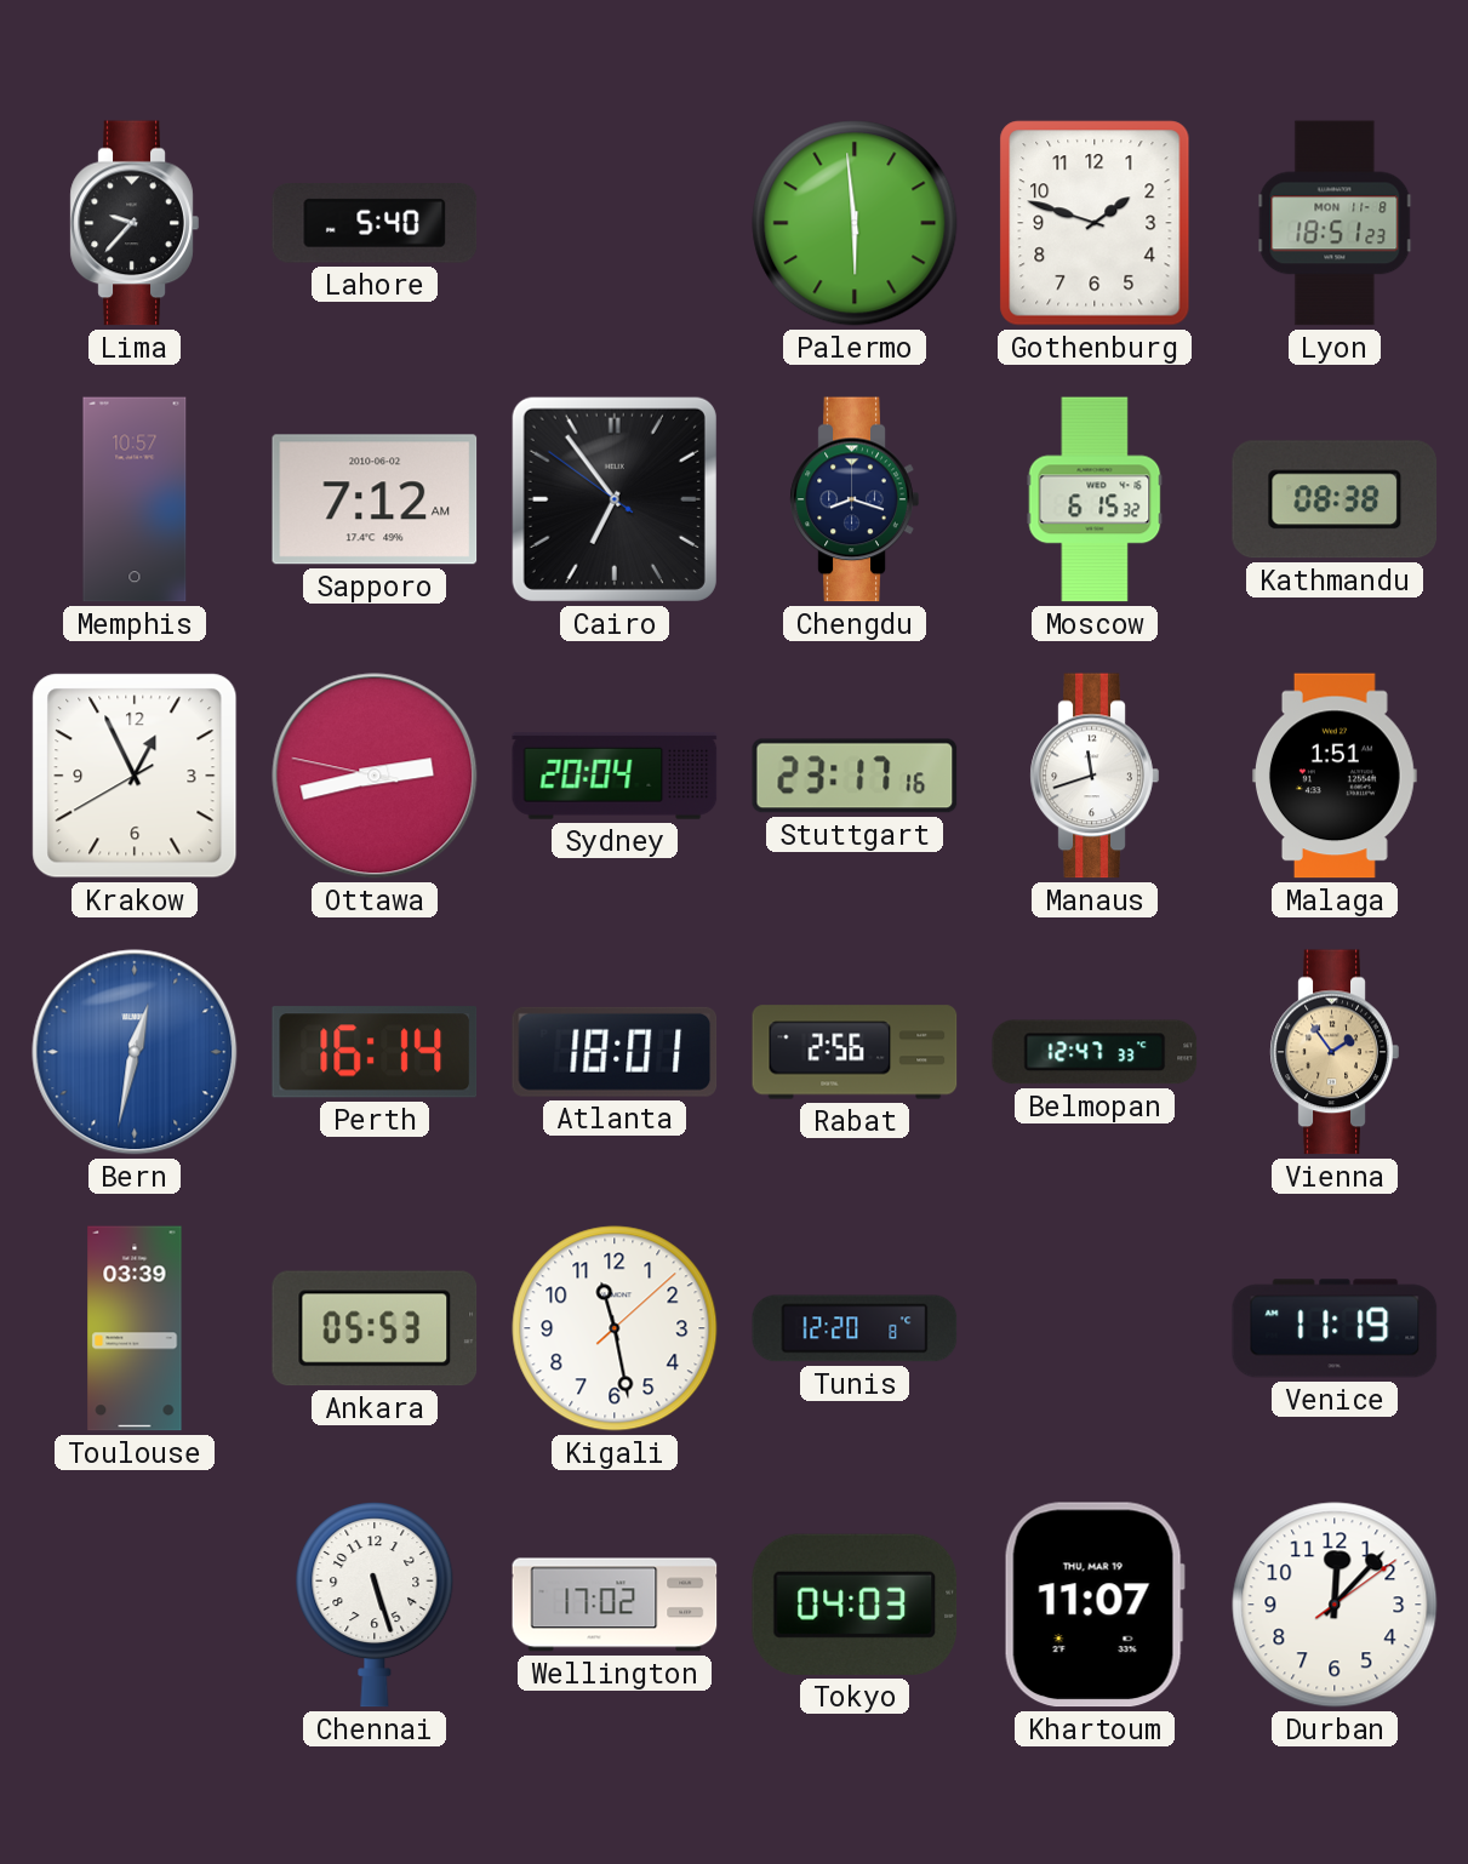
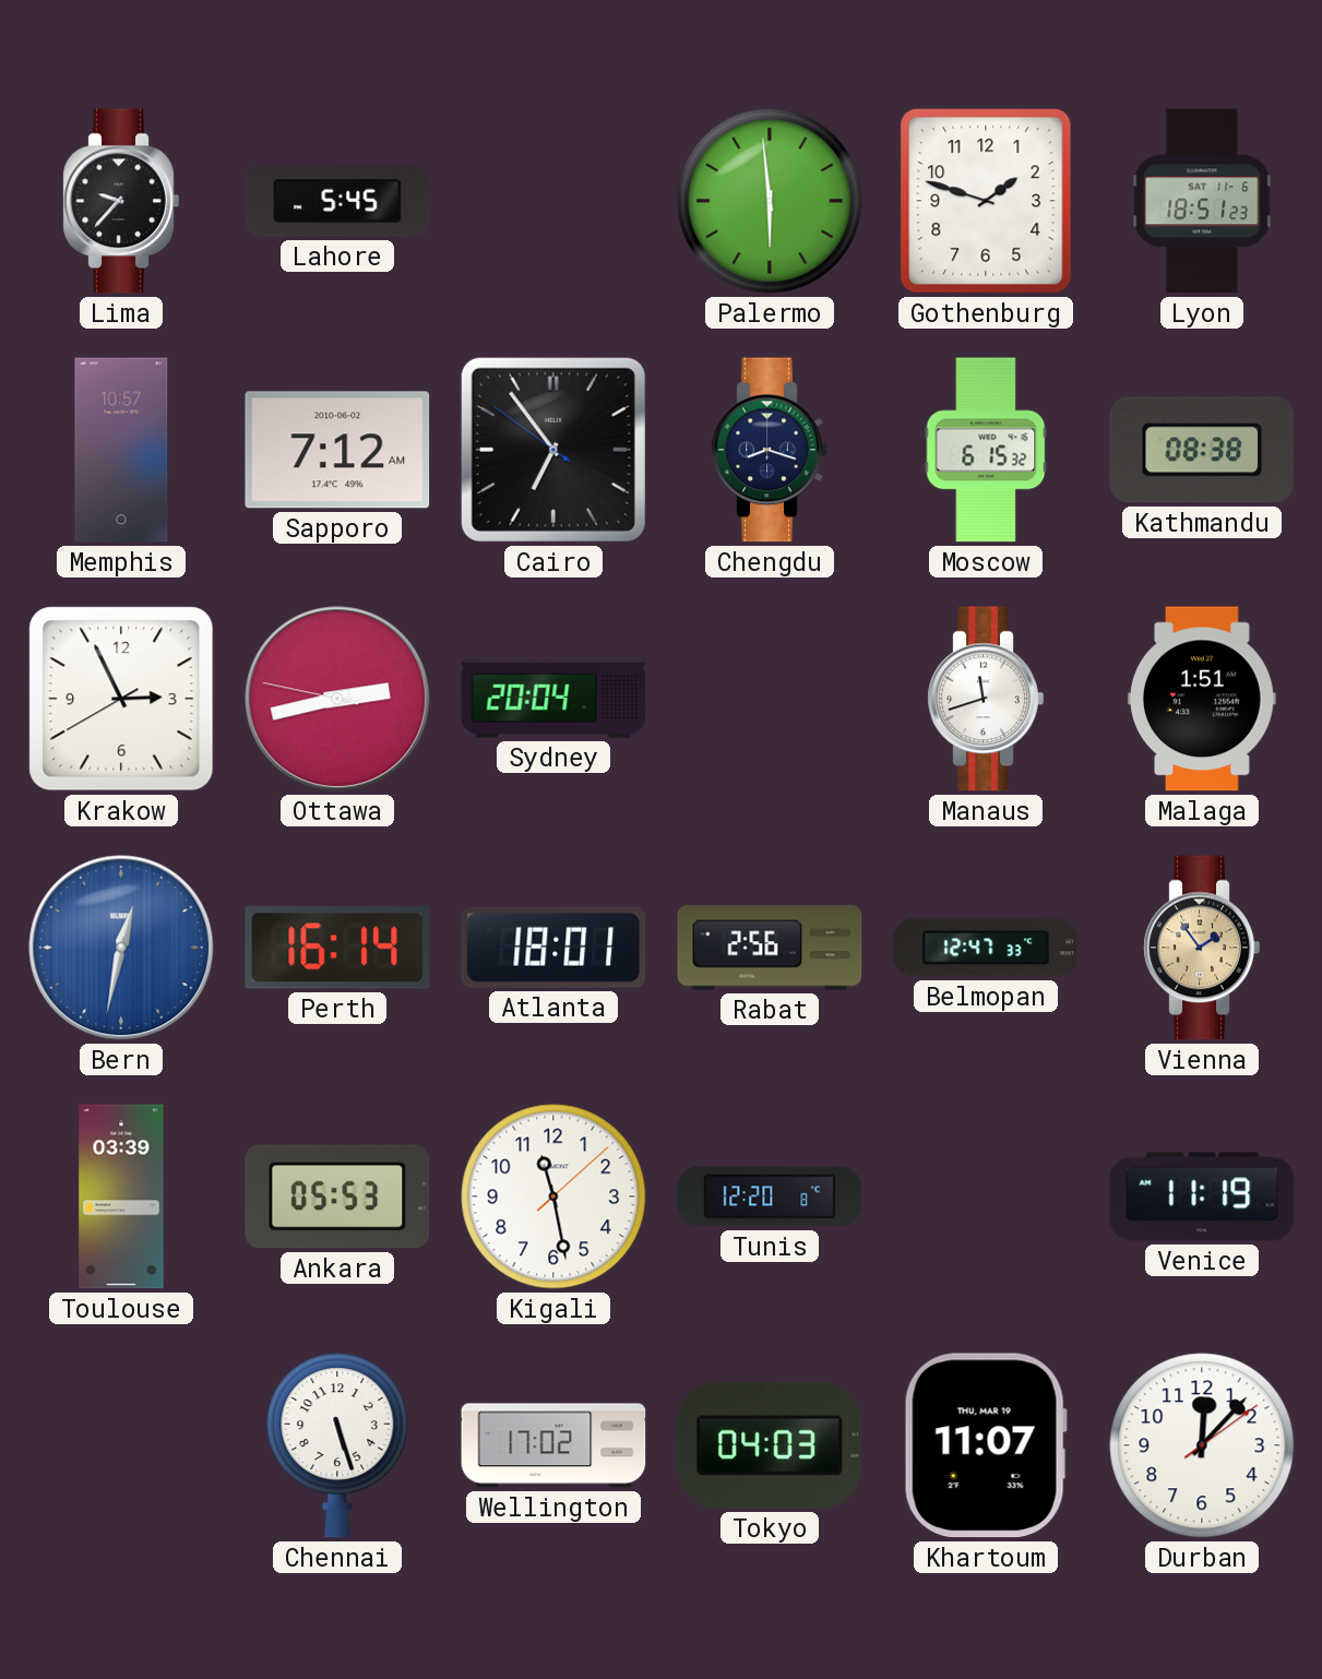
Lahore: 5:40 -> 5:45 (337, 202)
Lyon date: MON 11-8 -> SAT 11-6 (1202, 201)
Krakow: 12:55 -> 2:55 (121, 699)
Stuttgart: 23:17 -> none (855, 776)
